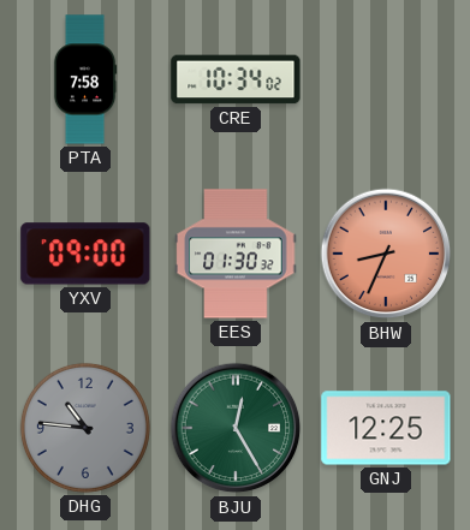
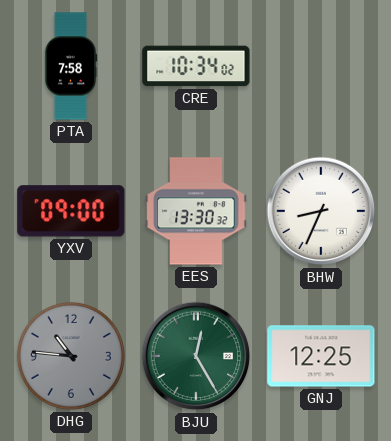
EES: 01:30 -> 13:30 (196, 211)
BHW dial: salmon -> white (321, 211)
